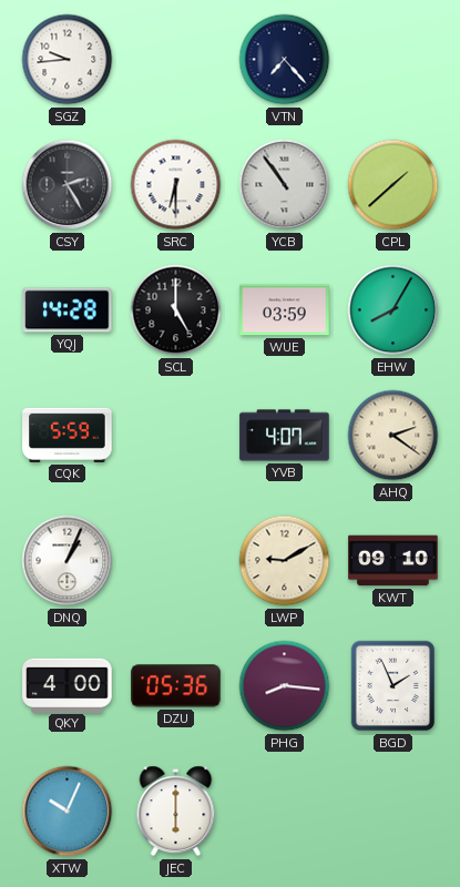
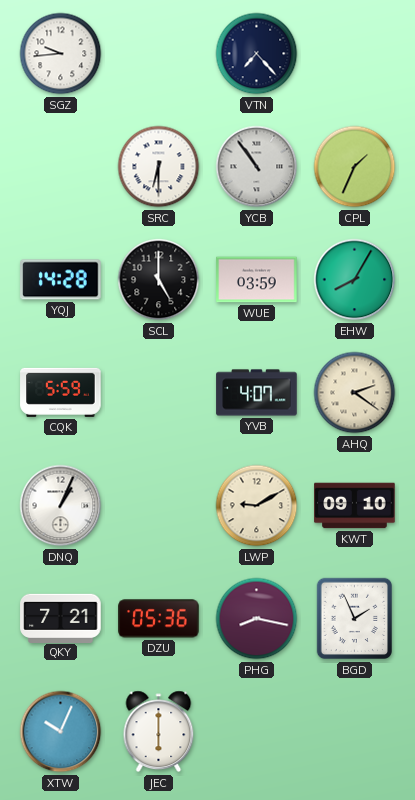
CSY: 2:25 -> none (68, 185)
CPL: 1:38 -> 1:34 (355, 167)
QKY: 4:00 -> 7:21 (61, 618)
PHG: 8:16 -> 8:17 (257, 619)
